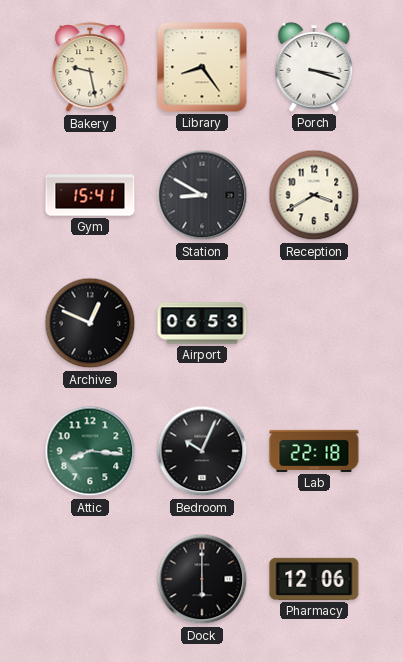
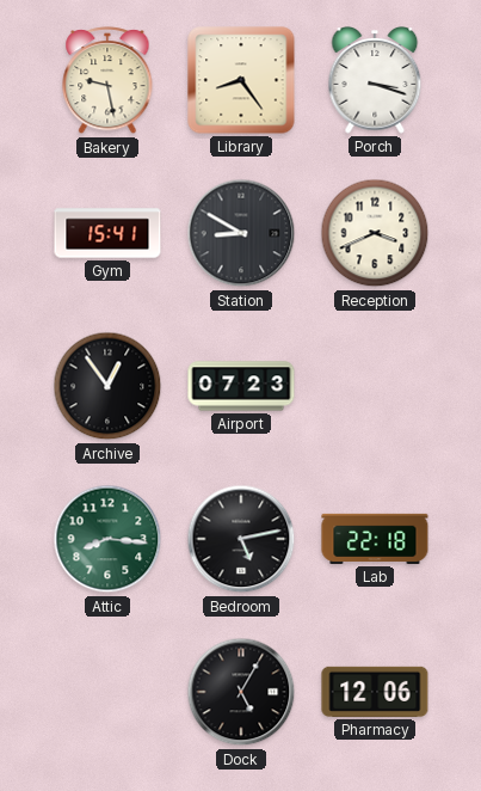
Reception: 3:40 -> 3:41 (375, 233)
Archive: 12:49 -> 12:54 (107, 386)
Airport: 06:53 -> 07:23 (241, 386)
Bedroom: 10:04 -> 5:13 (241, 539)
Dock: 6:00 -> 5:05 (241, 692)
